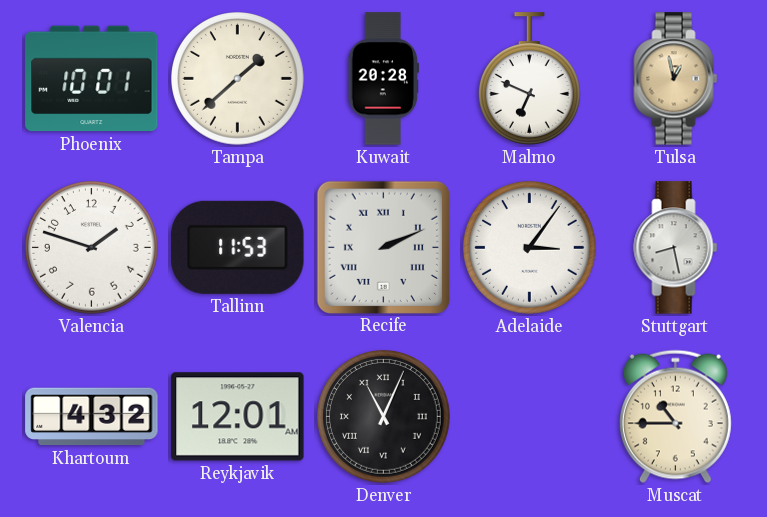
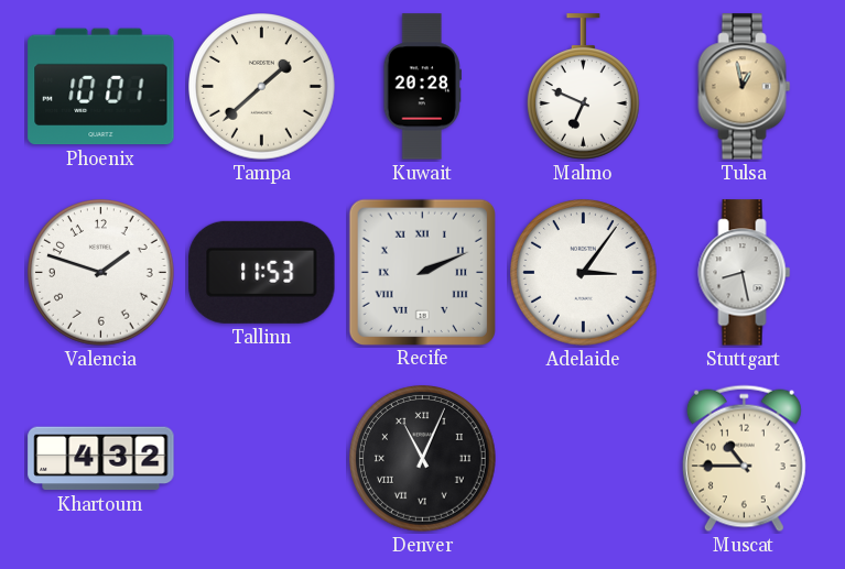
Reykjavik: 12:01 -> none (238, 417)
